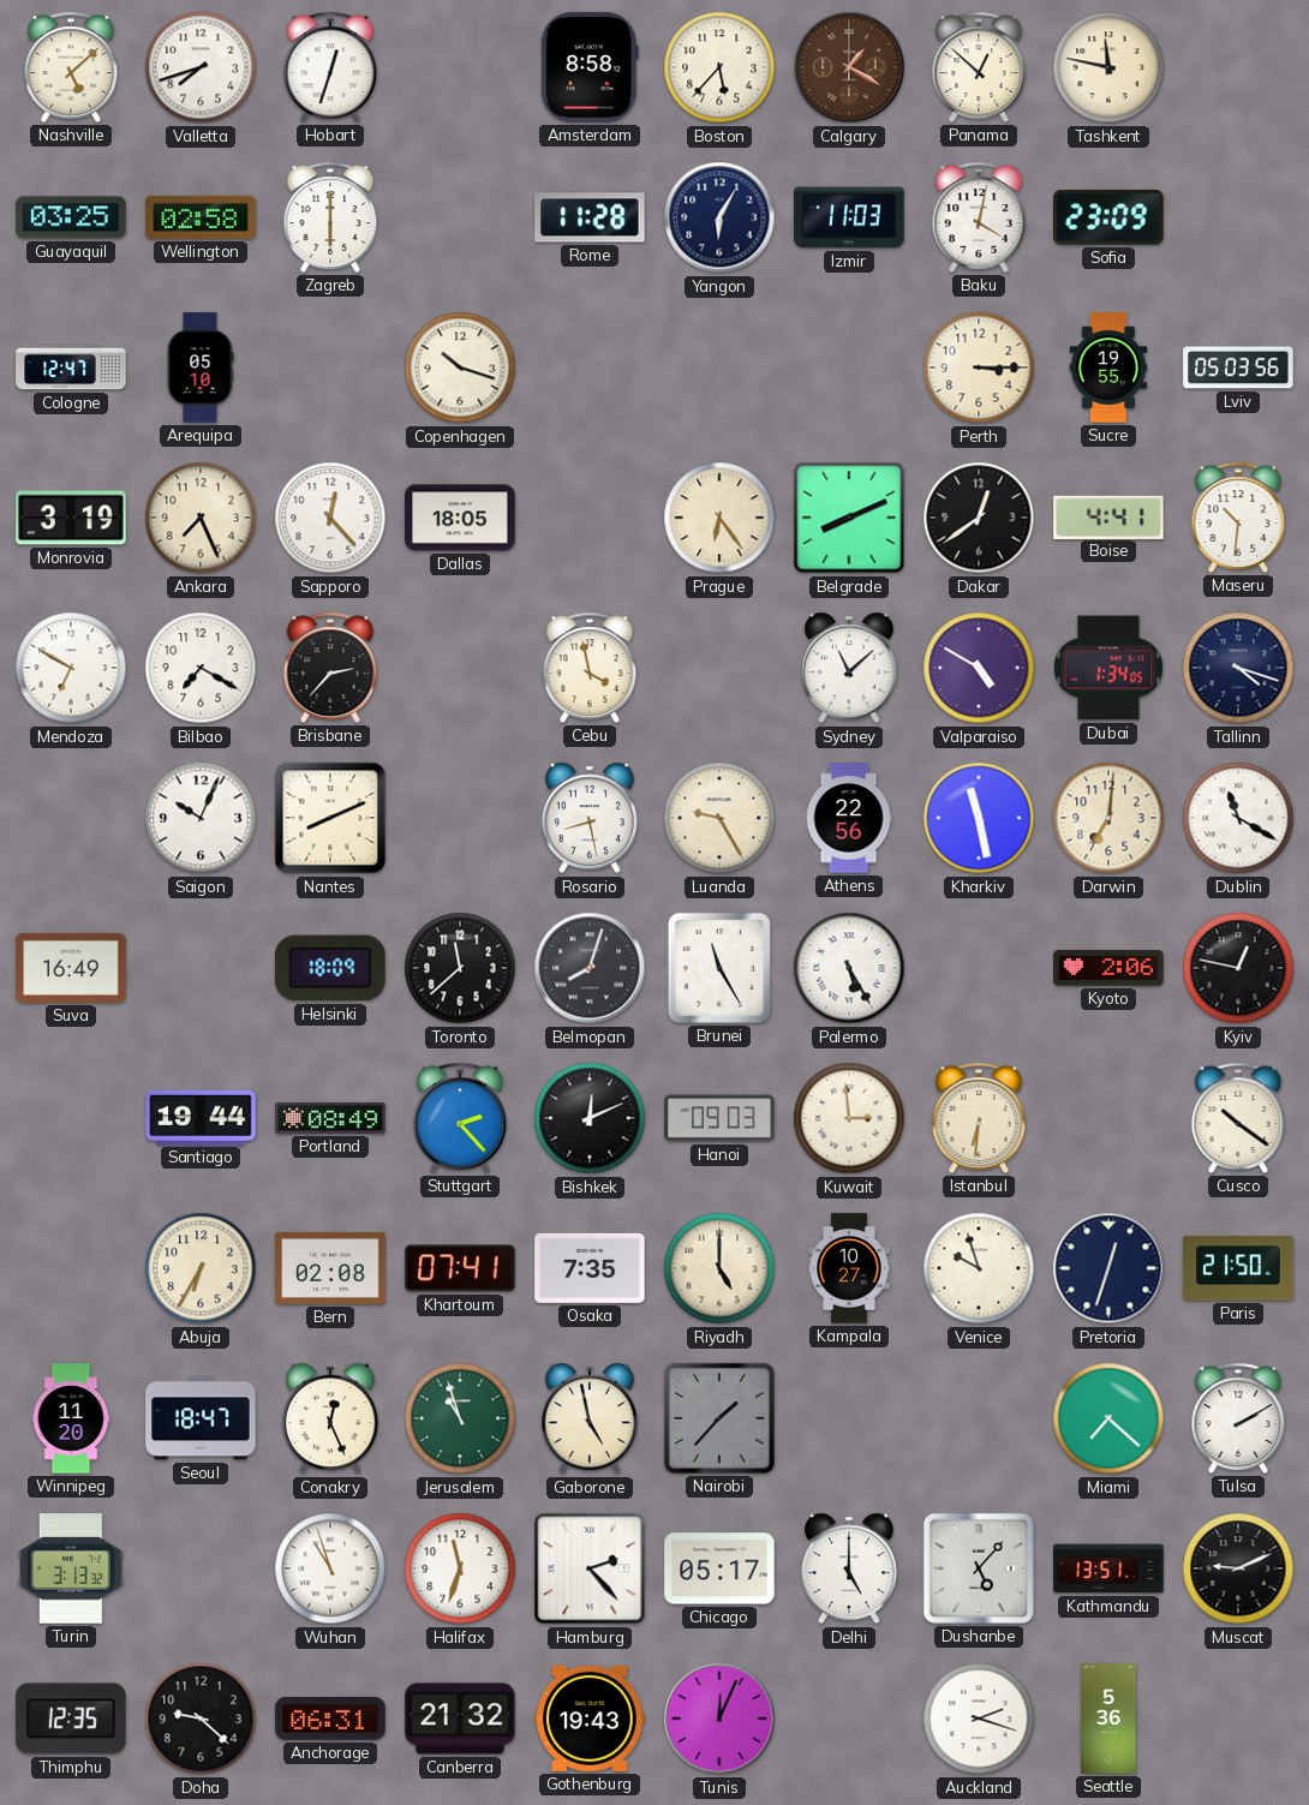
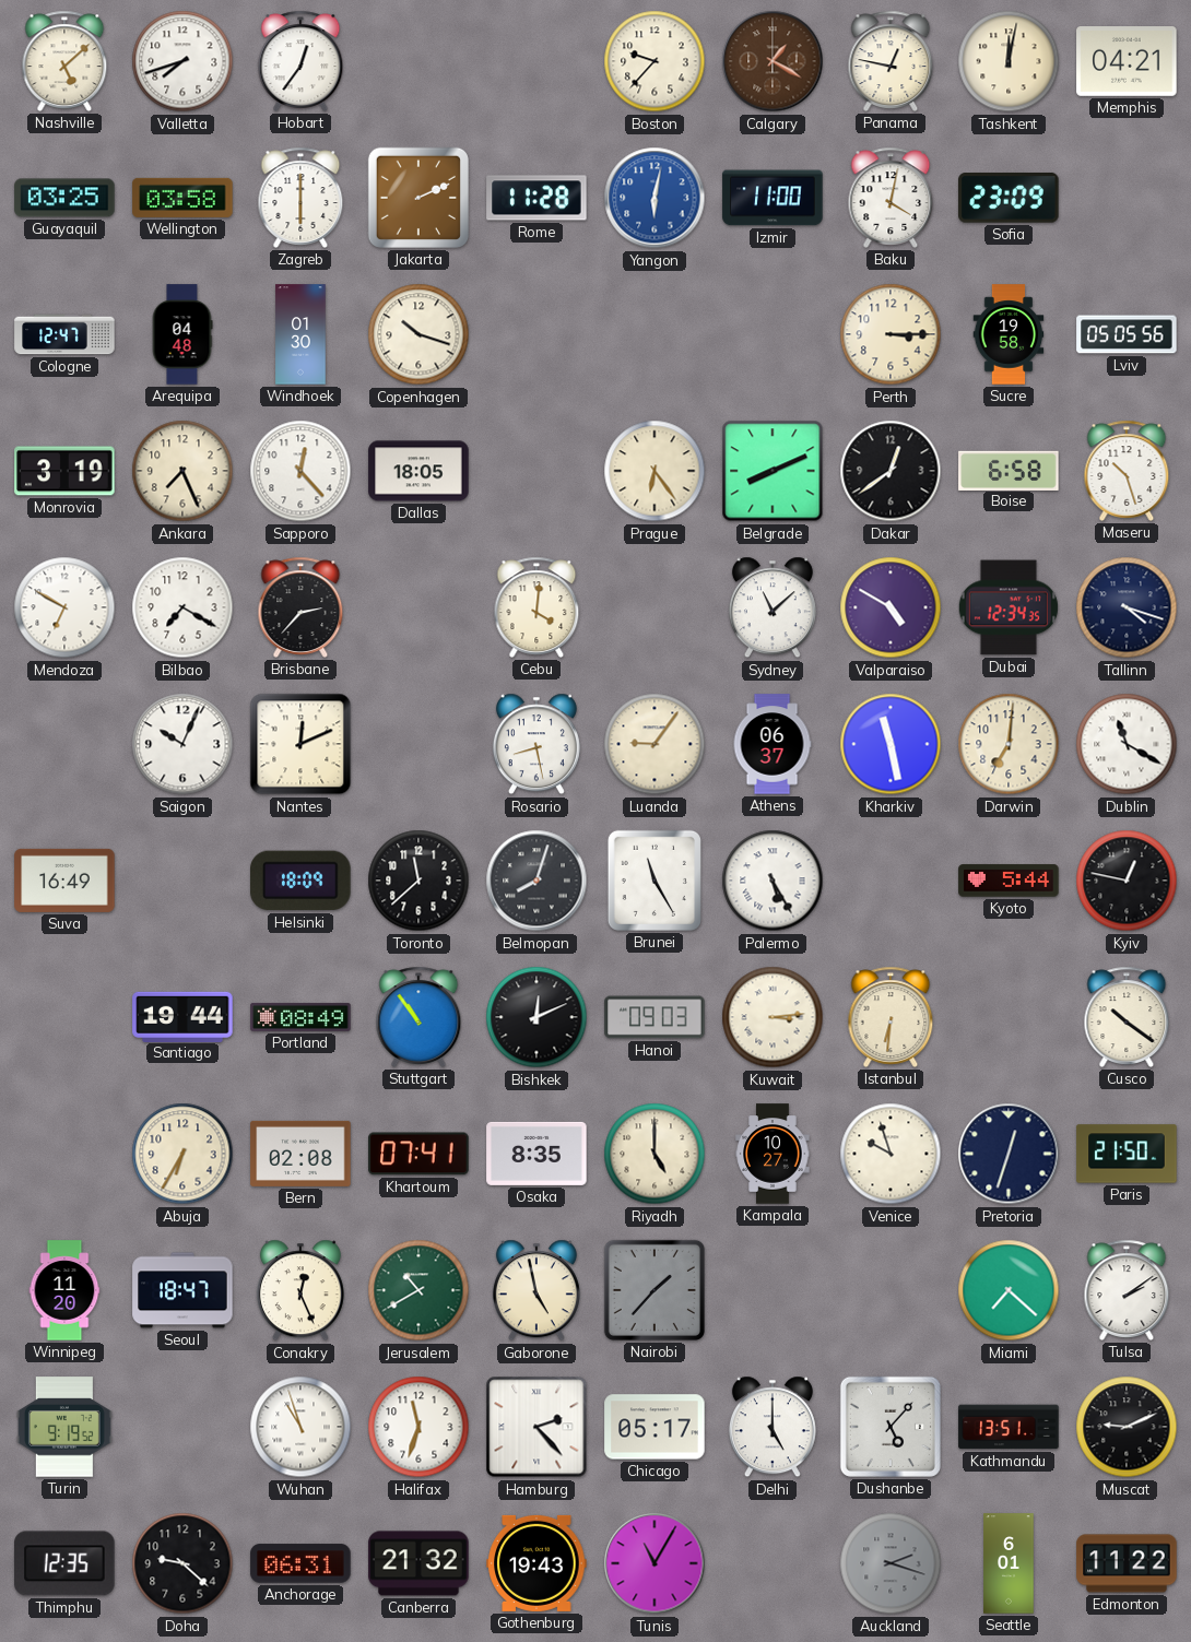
Hobart: 12:33 -> 12:36 (300, 61)
Amsterdam: 8:58 -> none (590, 67)
Boston: 5:37 -> 9:37 (655, 61)
Panama: 12:52 -> 12:47 (891, 61)
Tashkent: 11:47 -> 12:02 (1009, 61)
Memphis: none -> 04:21 (1127, 62)
Wellington: 02:58 -> 03:58 (182, 198)
Jakarta: none -> 2:11 (418, 198)
Yangon: 6:05 -> 6:02 (655, 198)
Yangon dial: navy -> blue (655, 198)
Izmir: 11:03 -> 11:00 (773, 198)
Arequipa: 05:10 -> 04:48 (182, 334)
Windhoek: none -> 01:30 (300, 334)
Sucre: 19:55 -> 19:58 (1009, 334)
Lviv: 05:03 -> 05:05 (1127, 334)
Boise: 4:41 -> 6:58 (1009, 470)
Maseru: 10:31 -> 10:27 (1127, 471)
Cebu: 3:58 -> 4:01 (536, 607)
Dubai: 1:34 -> 12:34 (1009, 607)
Nantes: 8:11 -> 12:11 (300, 744)
Luanda: 9:25 -> 9:06 (655, 744)
Athens: 22:56 -> 06:37 (773, 744)
Kyoto: 2:06 -> 5:44 (1009, 881)
Stuttgart: 2:23 -> 10:54 (418, 1017)
Kuwait: 2:59 -> 3:14 (773, 1017)
Osaka: 7:35 -> 8:35 (536, 1154)
Jerusalem: 10:57 -> 10:40 (418, 1290)
Tulsa: 2:10 -> 2:09 (1127, 1290)
Turin: 3:13 -> 9:19 (64, 1427)
Tunis: 12:04 -> 11:05 (655, 1563)
Auckland dial: white -> grey (891, 1563)
Seattle: 5:36 -> 6:01 (1009, 1563)
Edmonton: none -> 11:22 (1127, 1563)
